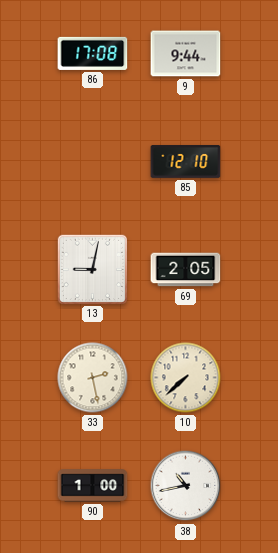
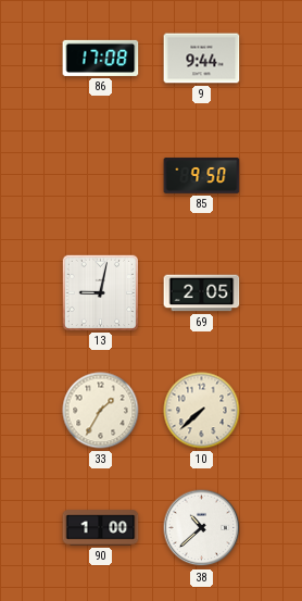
85: 12:10 -> 9:50 (202, 176)
33: 2:28 -> 1:35 (101, 411)
38: 10:43 -> 10:38 (202, 528)
